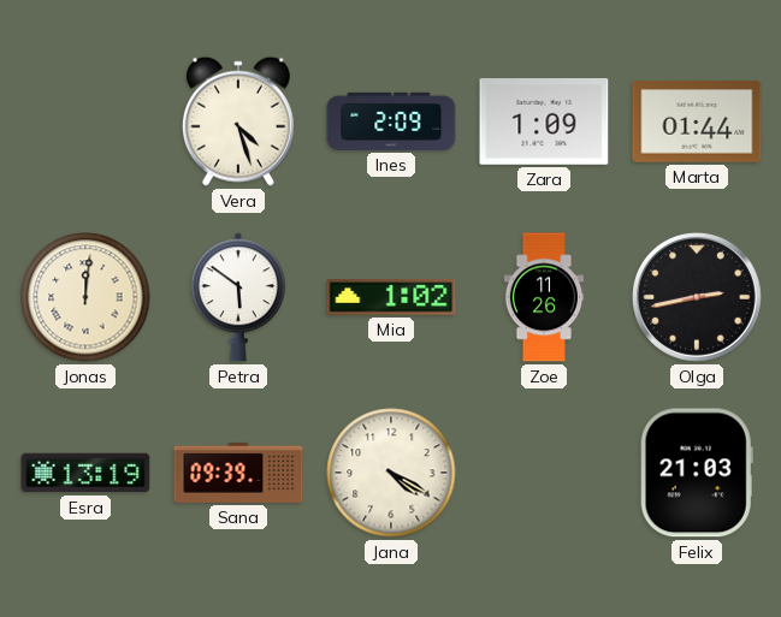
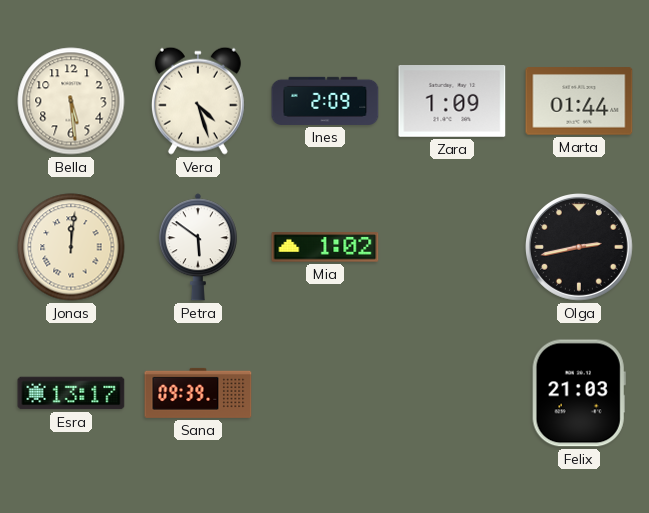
Bella: none -> 5:29 (71, 101)
Zoe: 11:26 -> none (543, 297)
Esra: 13:19 -> 13:17 (71, 393)
Jana: 4:20 -> none (391, 473)
